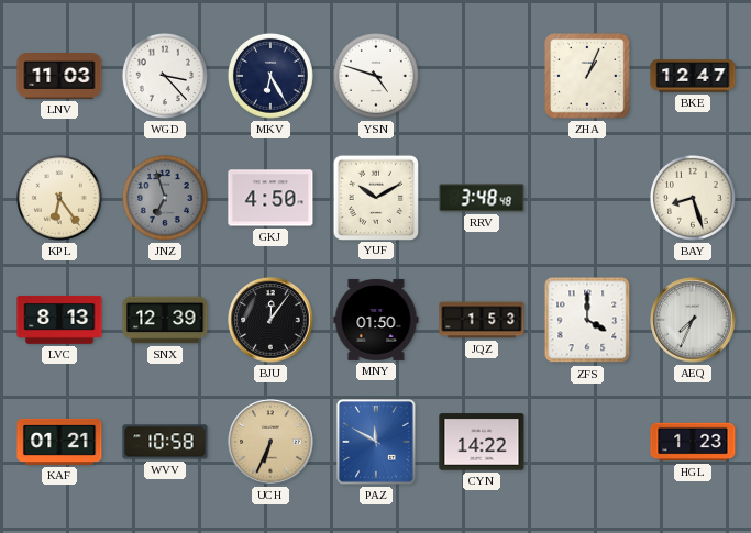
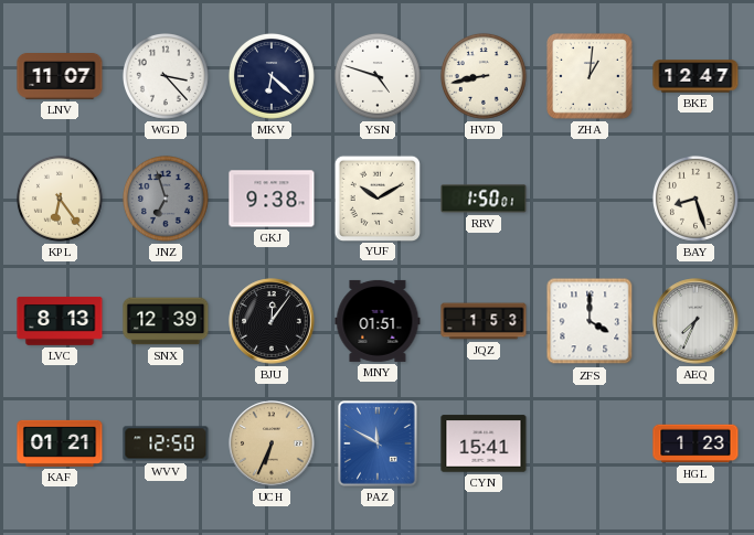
LNV: 11:03 -> 11:07 (60, 77)
MKV: 6:25 -> 6:22 (272, 76)
HVD: none -> 8:43 (484, 76)
ZHA: 1:04 -> 1:01 (591, 77)
GKJ: 4:50 -> 9:38 (272, 199)
RRV: 3:48 -> 1:50 (484, 199)
MNY: 01:50 -> 01:51 (378, 321)
WVV: 10:58 -> 12:50 (166, 443)
CYN: 14:22 -> 15:41 (484, 443)
